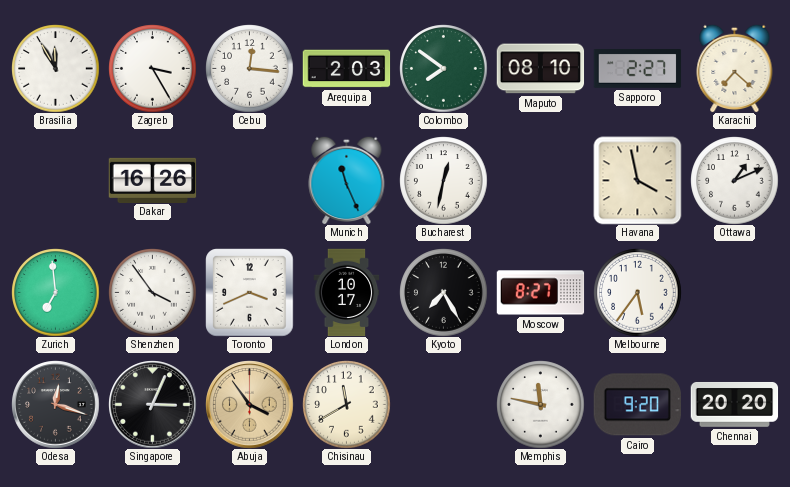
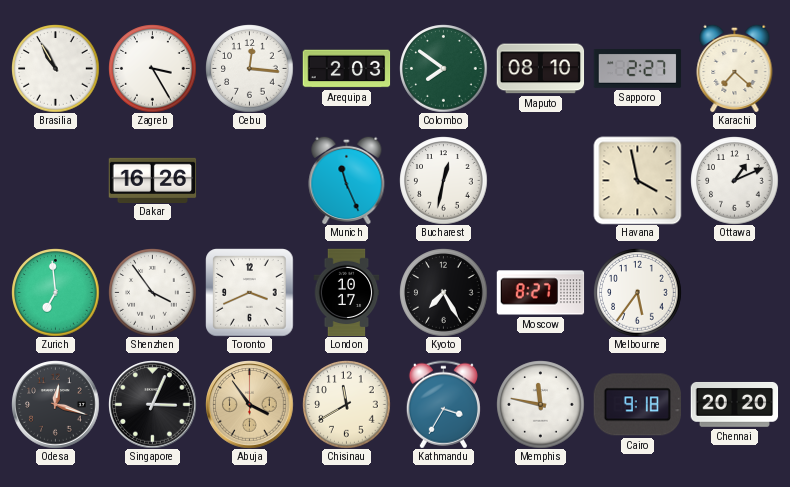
Brasilia: 11:55 -> 10:55 (55, 68)
Kathmandu: none -> 3:35 (443, 404)
Cairo: 9:20 -> 9:18 (637, 405)
